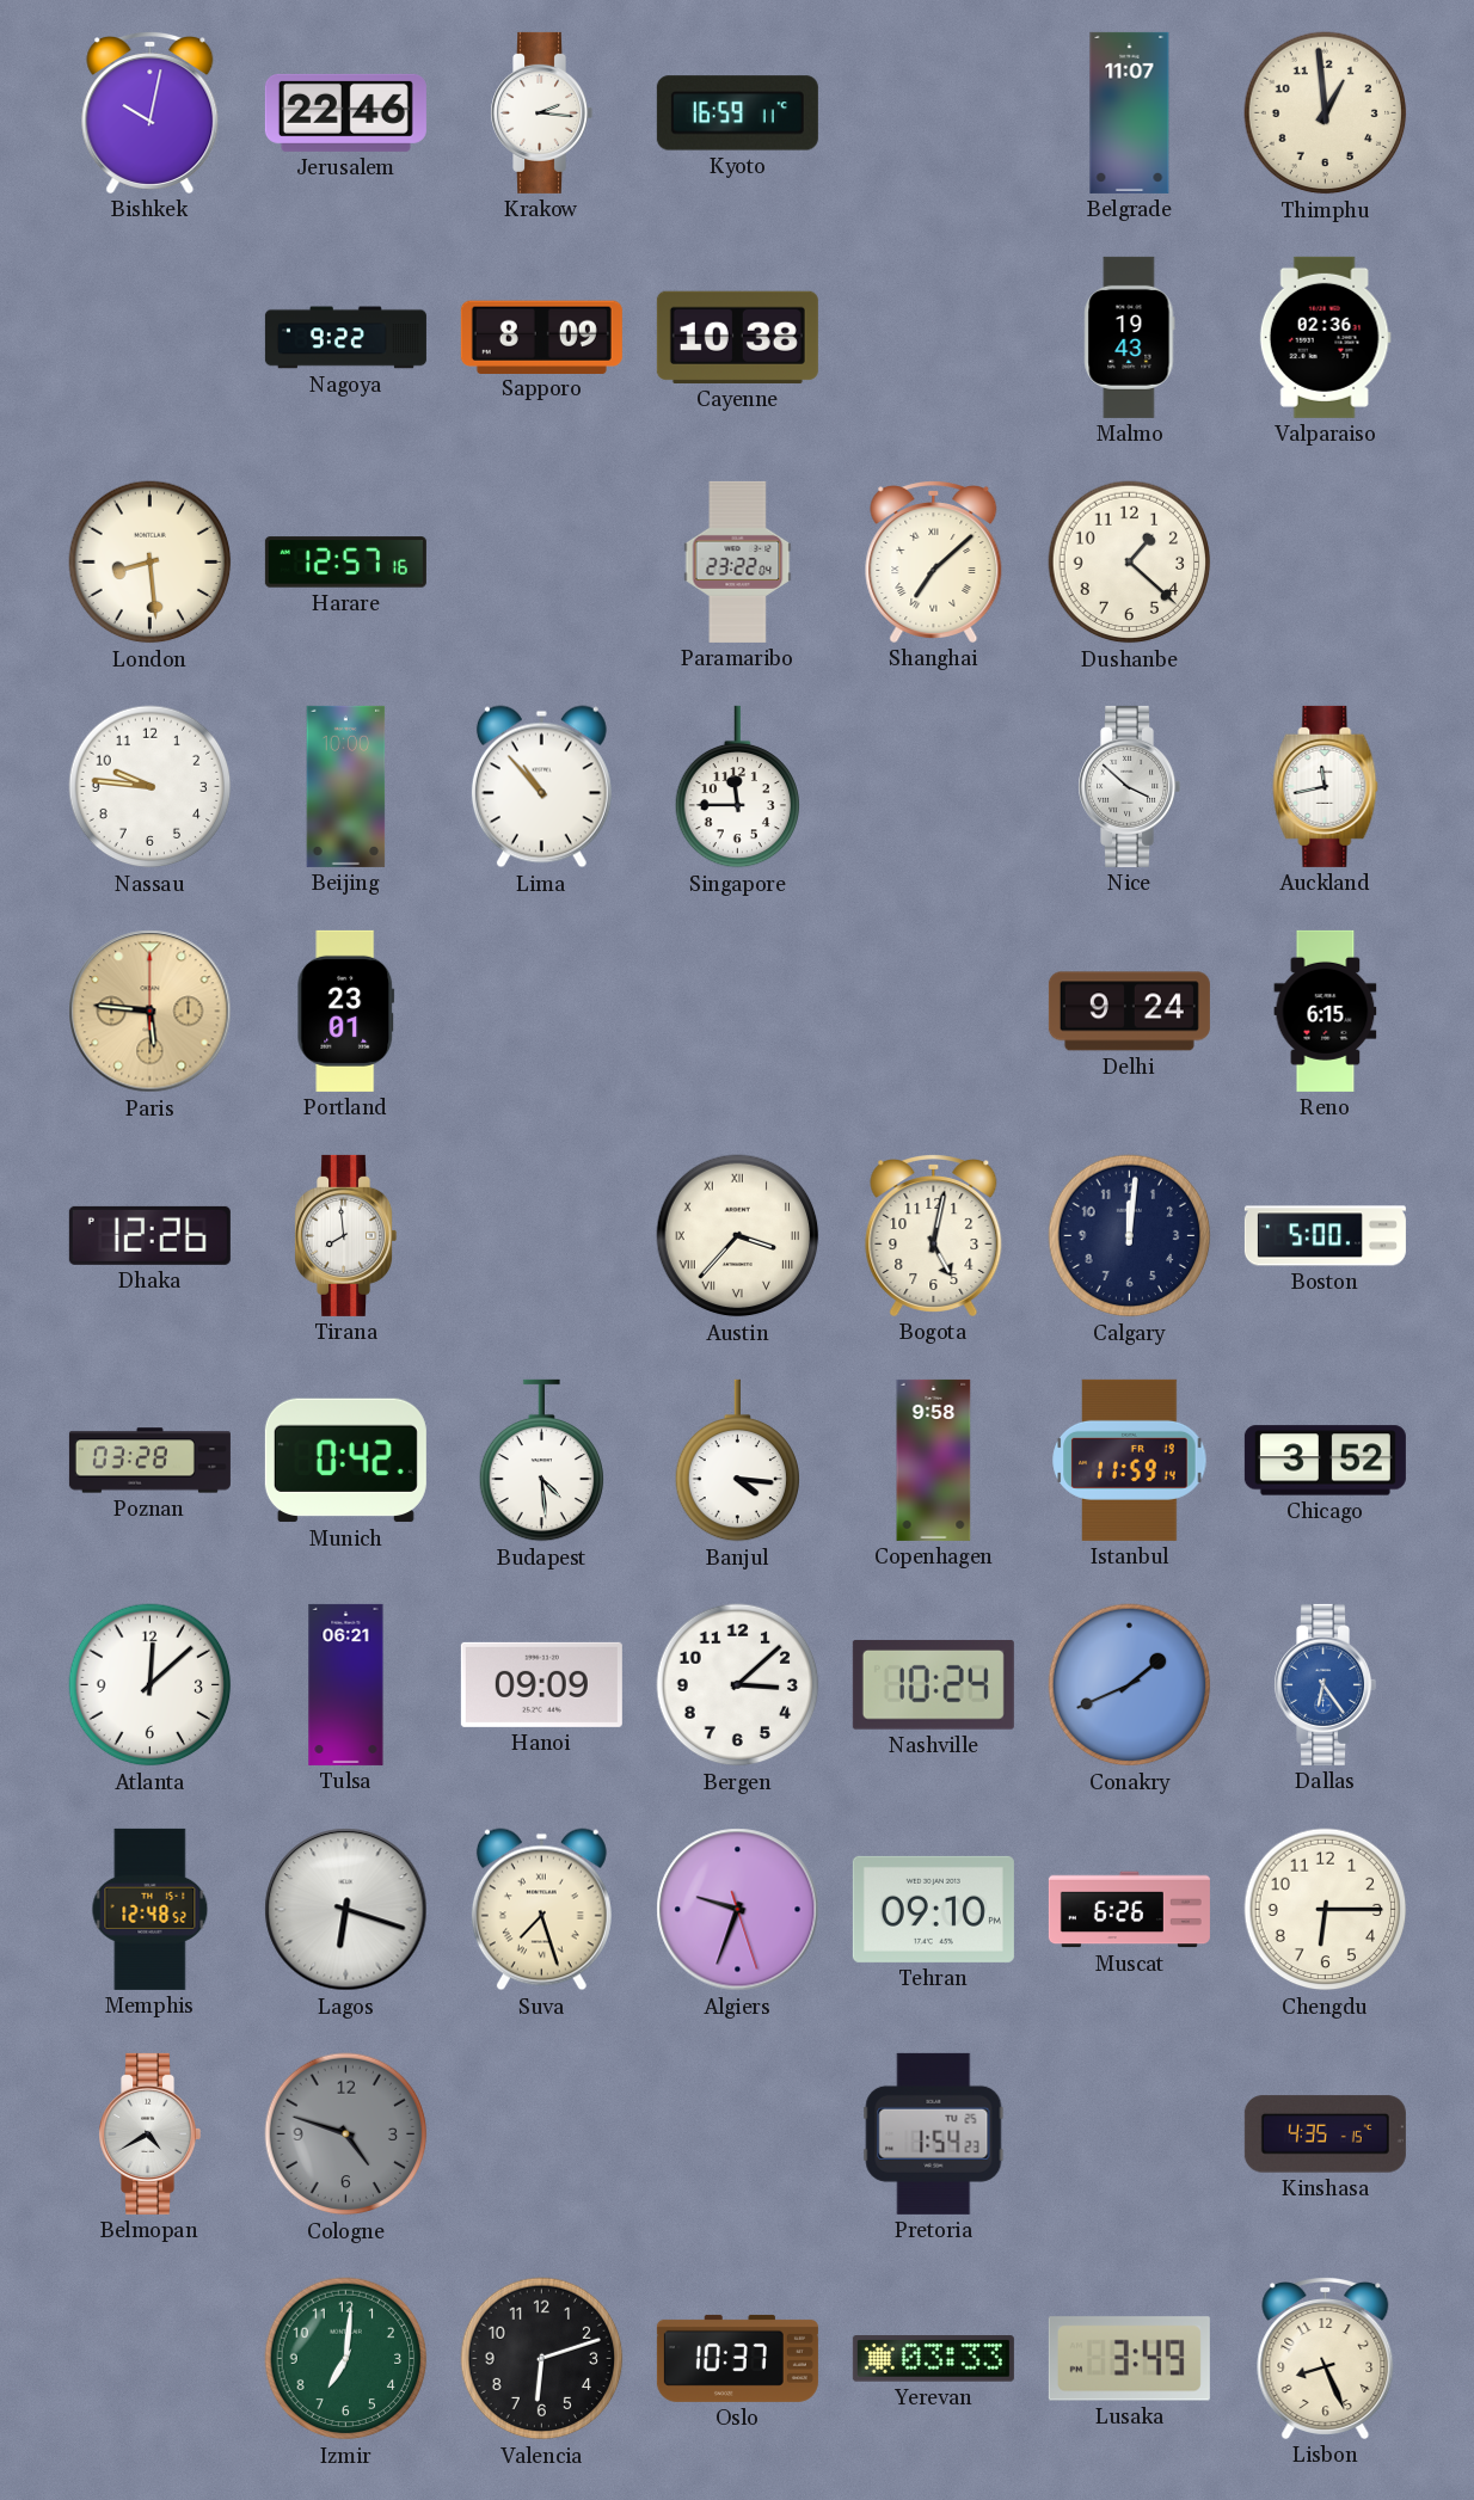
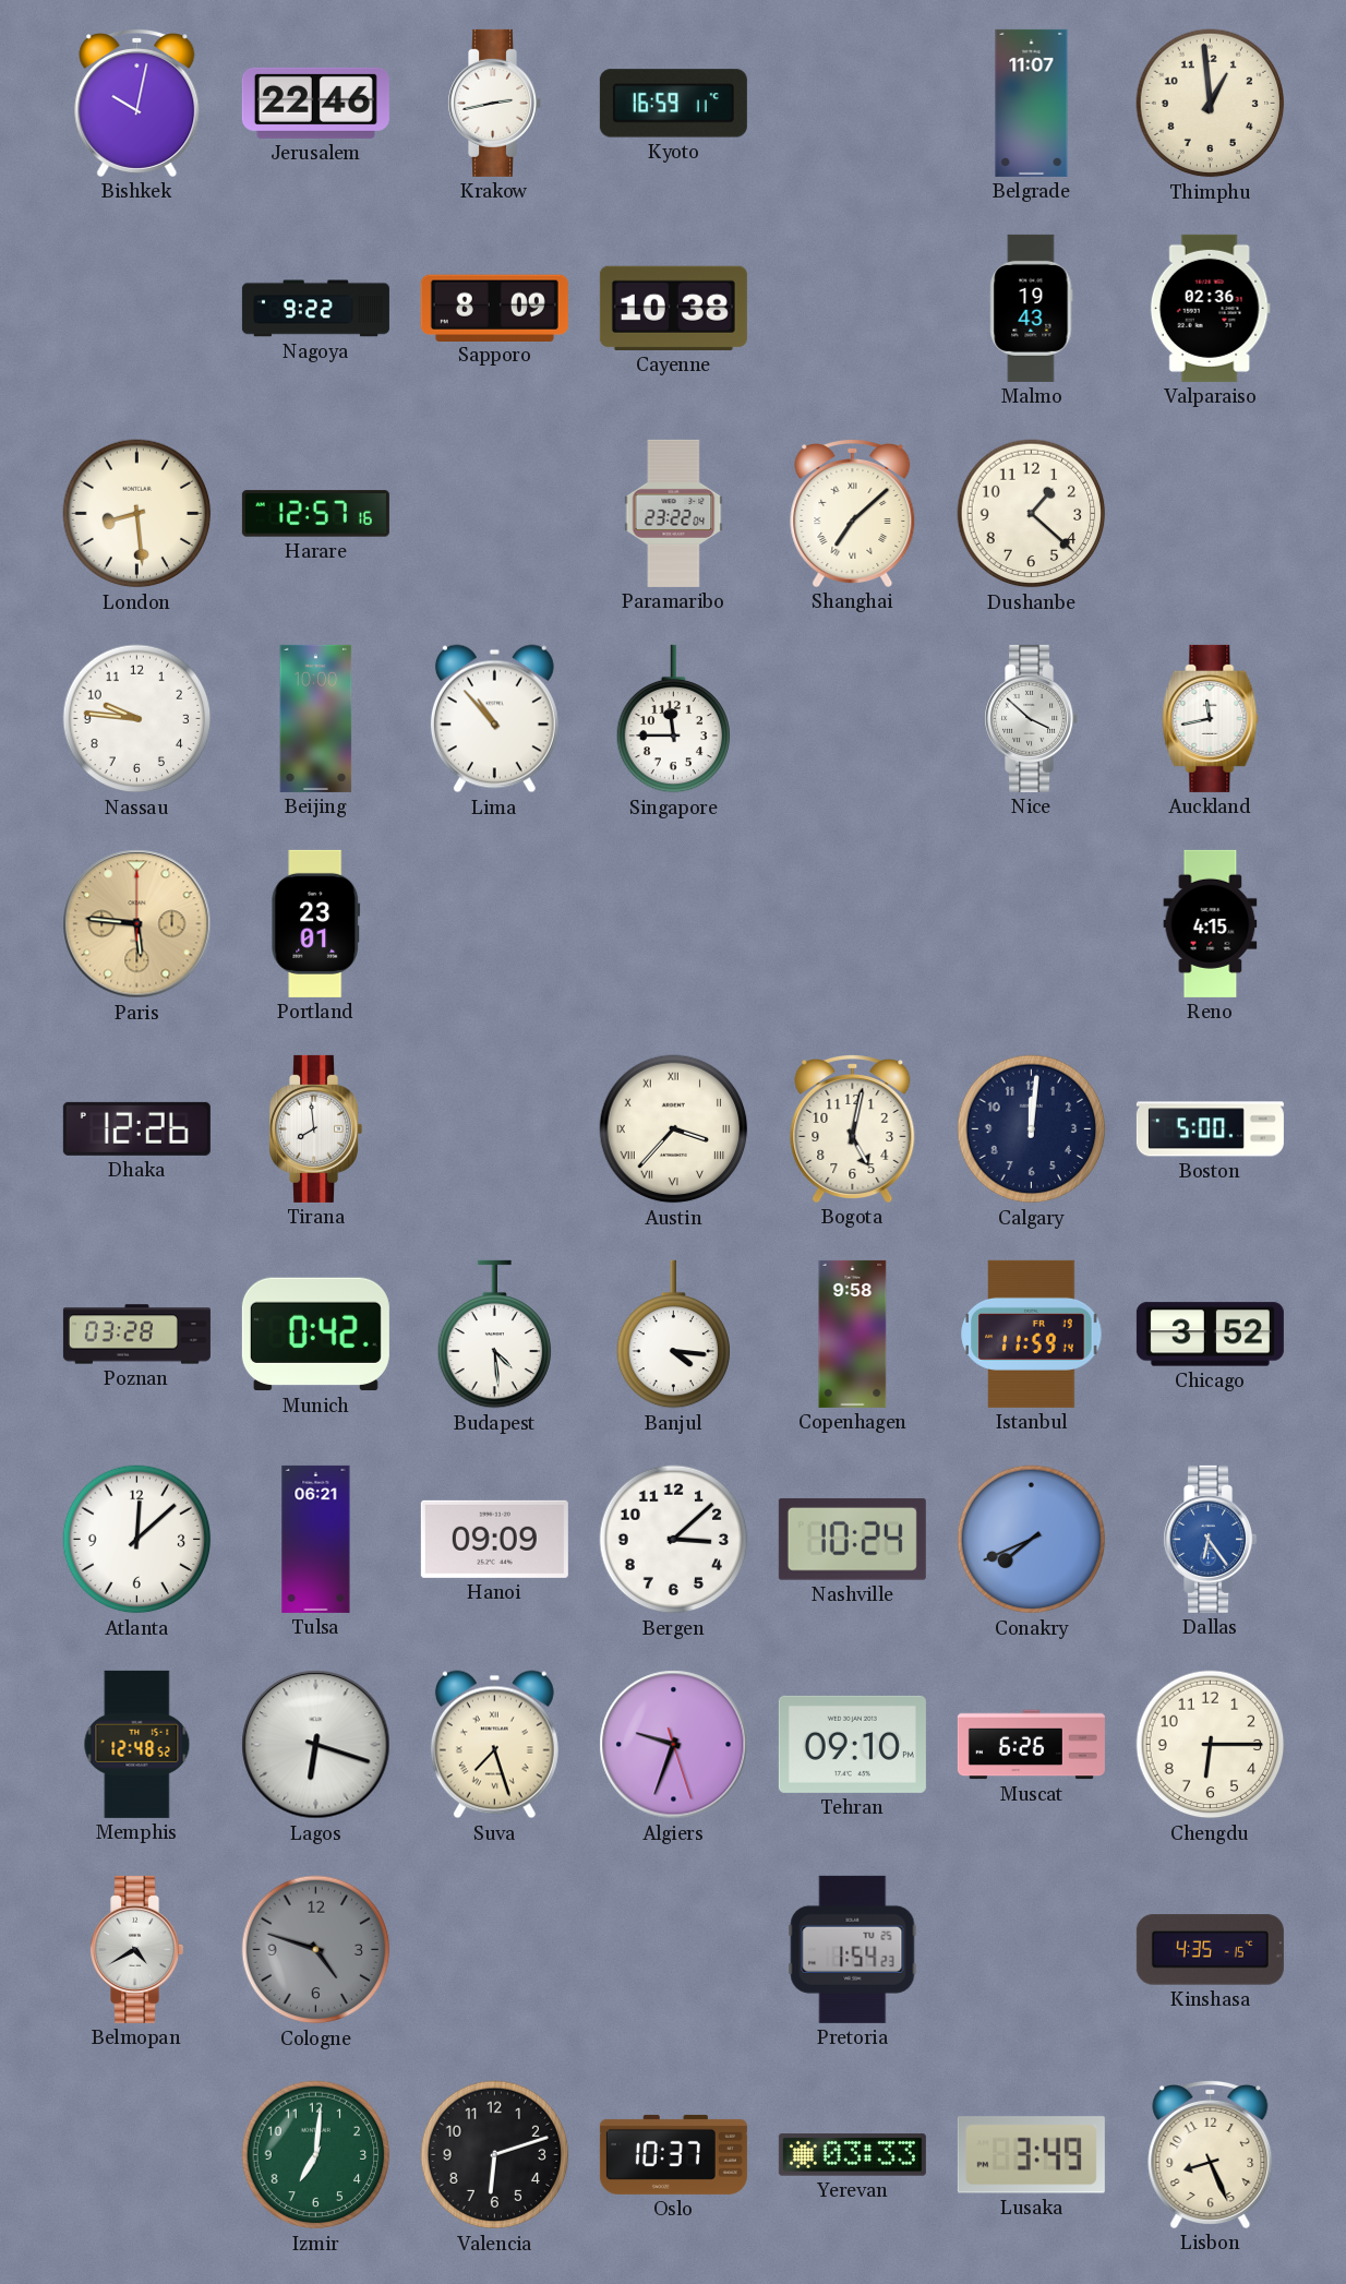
Krakow: 2:16 -> 2:43 (495, 103)
Delhi: 9:24 -> none (1129, 1012)
Reno: 6:15 -> 4:15 (1211, 923)
Conakry: 1:41 -> 7:41 (1032, 1540)
